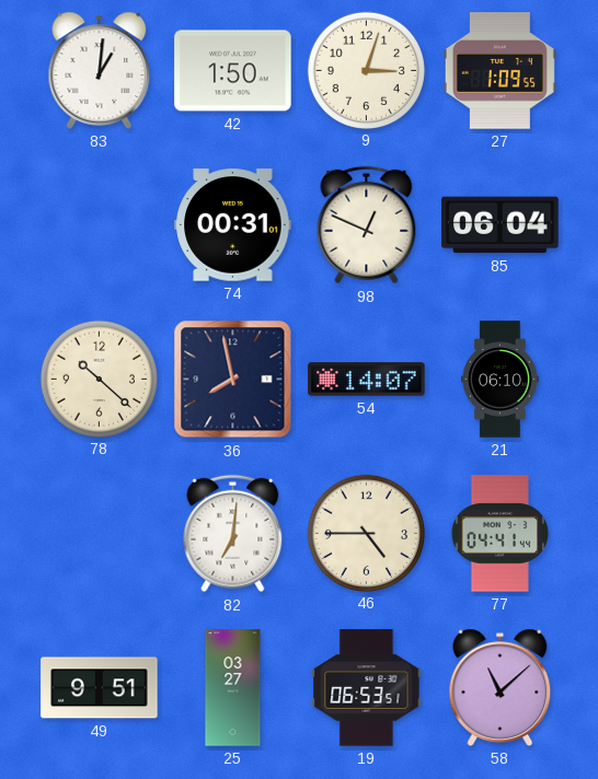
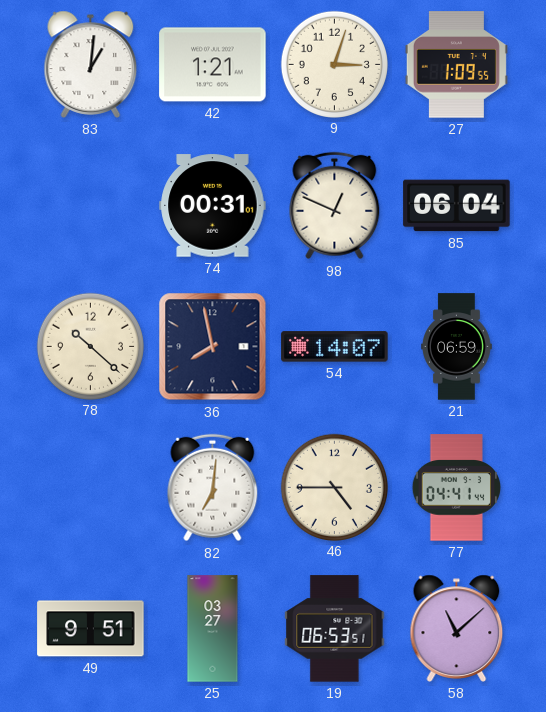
42: 1:50 -> 1:21 (213, 65)
21: 06:10 -> 06:59 (457, 347)
